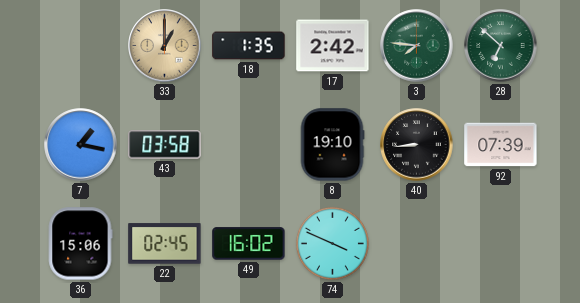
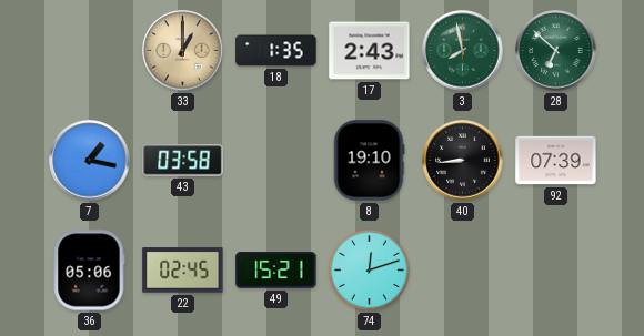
17: 2:42 -> 2:43 (370, 51)
3: 7:46 -> 7:58 (463, 51)
36: 15:06 -> 05:06 (89, 271)
49: 16:02 -> 15:21 (276, 271)
74: 3:49 -> 12:12 (369, 269)
